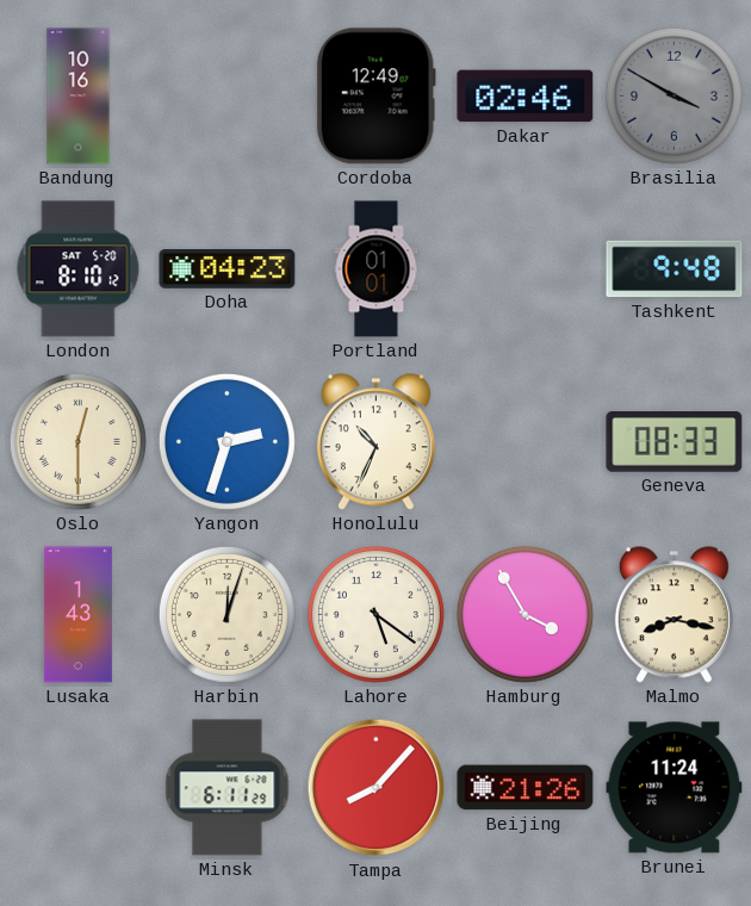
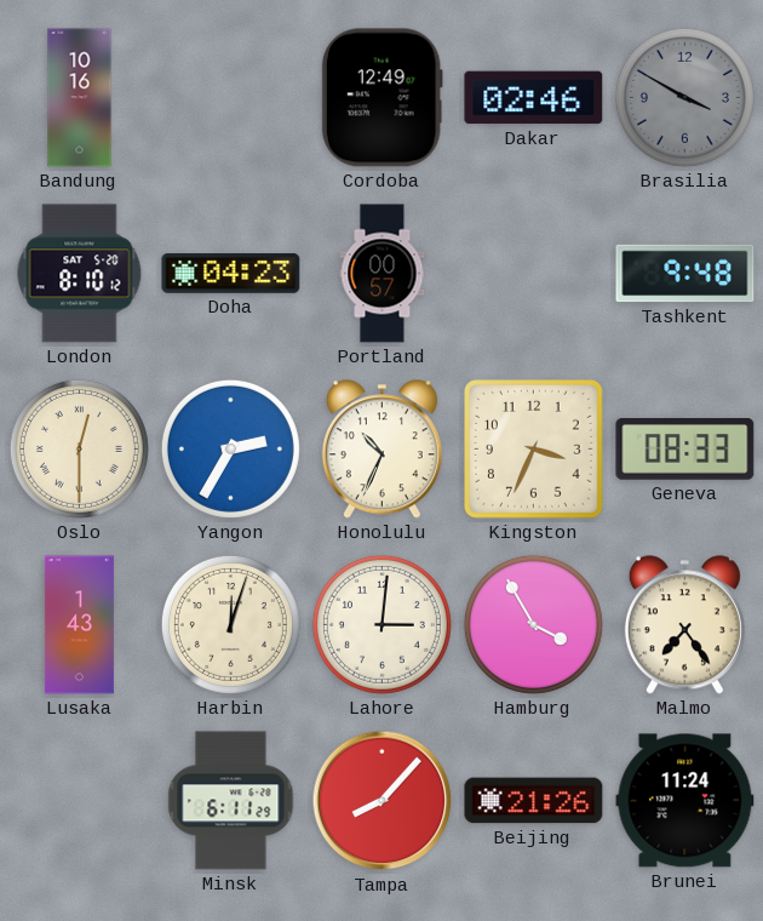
Portland: 01:01 -> 00:57 (383, 274)
Yangon: 2:33 -> 2:35 (230, 448)
Kingston: none -> 3:34 (534, 450)
Lahore: 5:21 -> 3:01 (381, 624)
Malmo: 8:17 -> 7:24 (684, 625)
